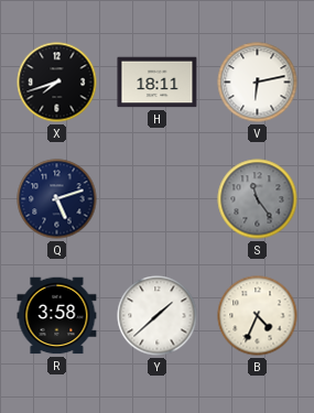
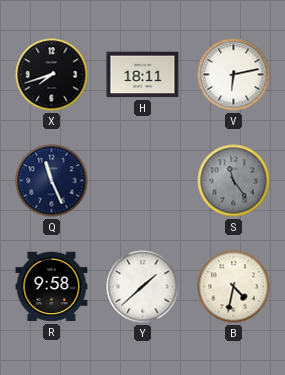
Q: 5:12 -> 11:26 (52, 181)
R: 3:58 -> 9:58 (52, 287)
B: 4:34 -> 4:32 (234, 287)
